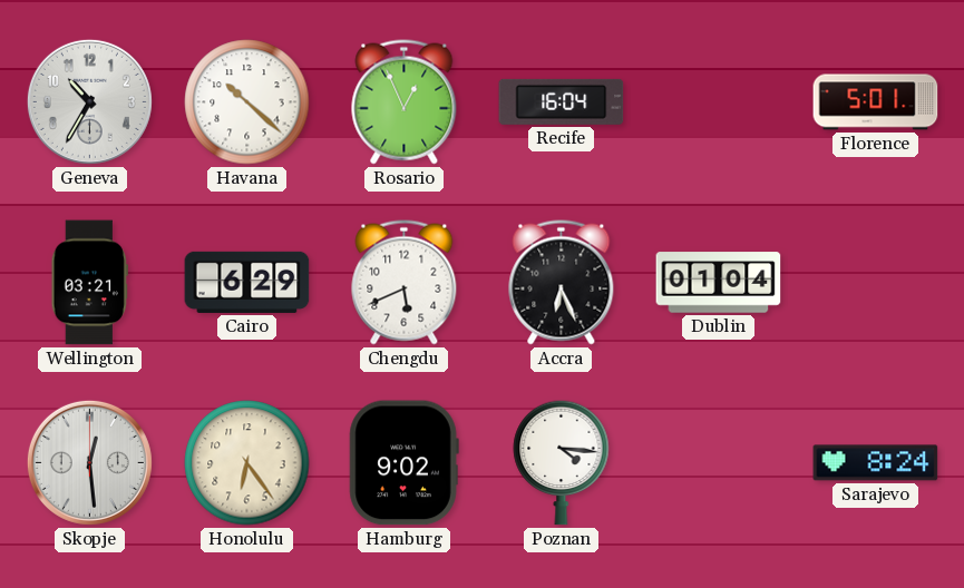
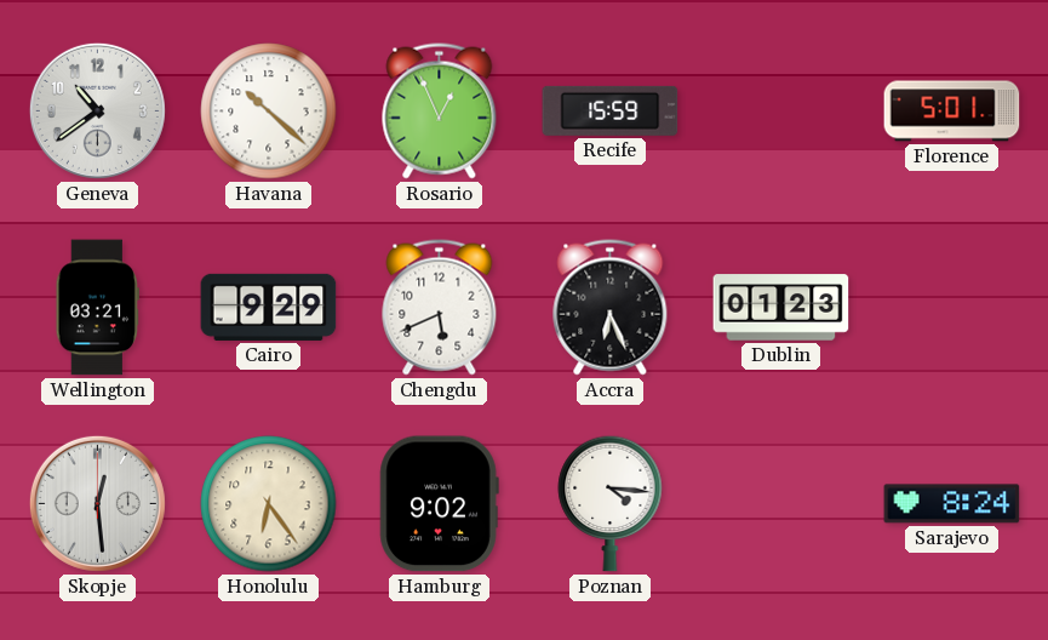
Geneva: 10:35 -> 10:39 (97, 110)
Recife: 16:04 -> 15:59 (611, 110)
Cairo: 6:29 -> 9:29 (269, 307)
Dublin: 01:04 -> 01:23 (781, 308)
